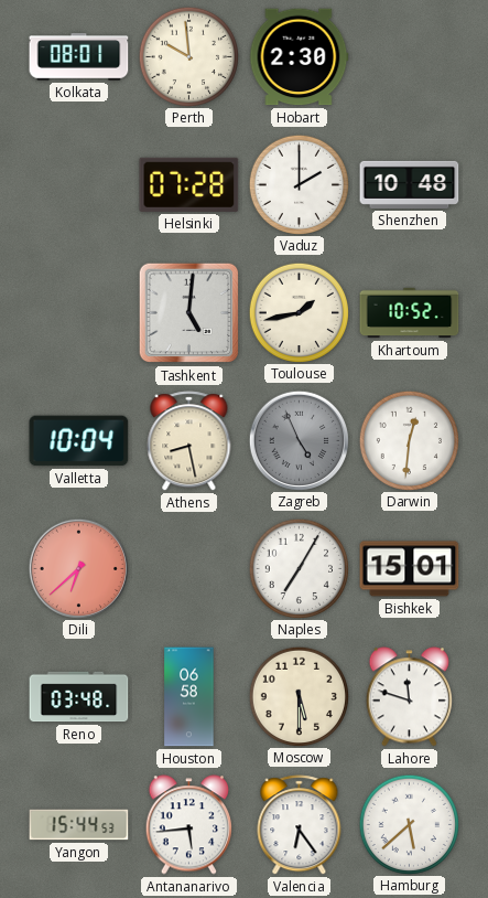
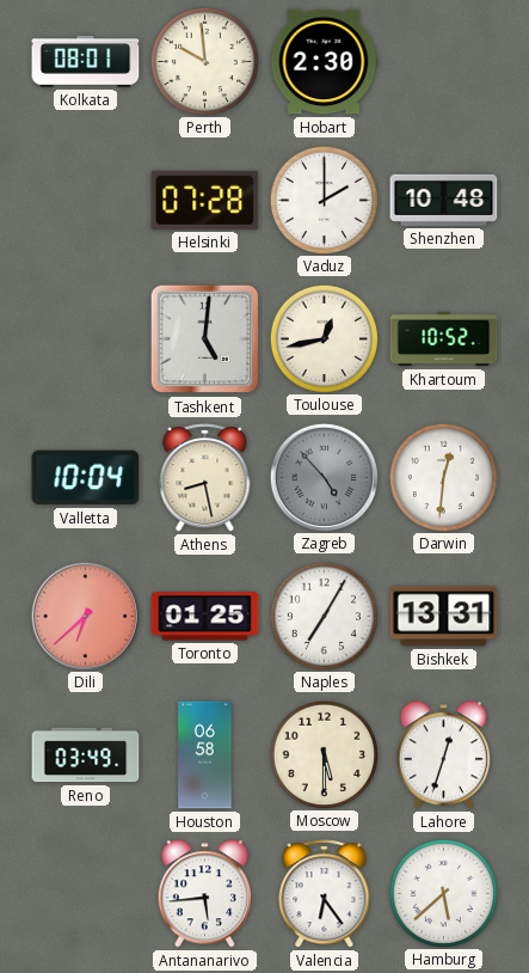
Toulouse: 1:43 -> 12:43 (324, 338)
Zagreb: 4:56 -> 4:53 (324, 477)
Toronto: none -> 01:25 (205, 617)
Bishkek: 15:01 -> 13:31 (444, 617)
Reno: 03:48 -> 03:49 (86, 755)
Lahore: 11:48 -> 12:33 (443, 755)
Yangon: 15:44 -> none (79, 825)
